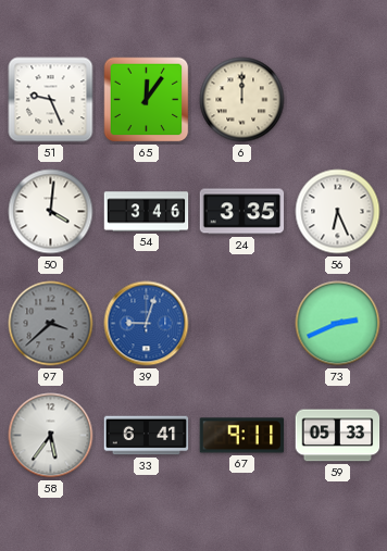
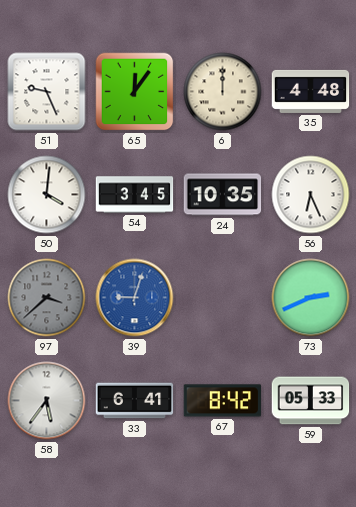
35: none -> 4:48 (311, 91)
54: 3:46 -> 3:45 (135, 195)
24: 3:35 -> 10:35 (223, 195)
67: 9:11 -> 8:42 (223, 401)
